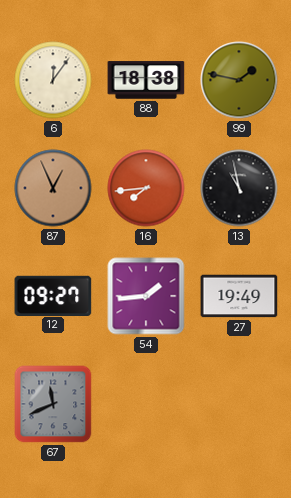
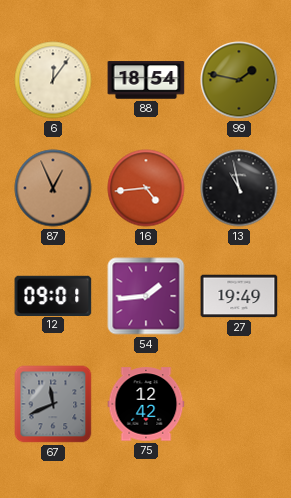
88: 18:38 -> 18:54 (146, 80)
16: 7:44 -> 4:44 (146, 188)
12: 09:27 -> 09:01 (53, 295)
75: none -> 12:42 (146, 404)
